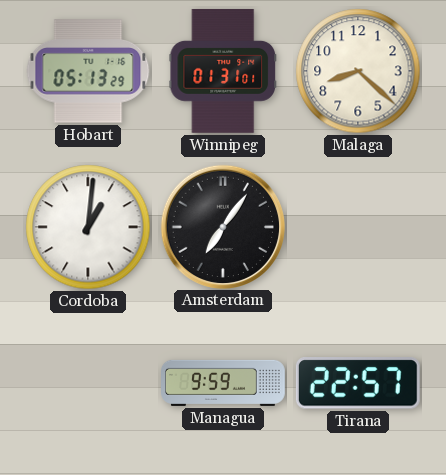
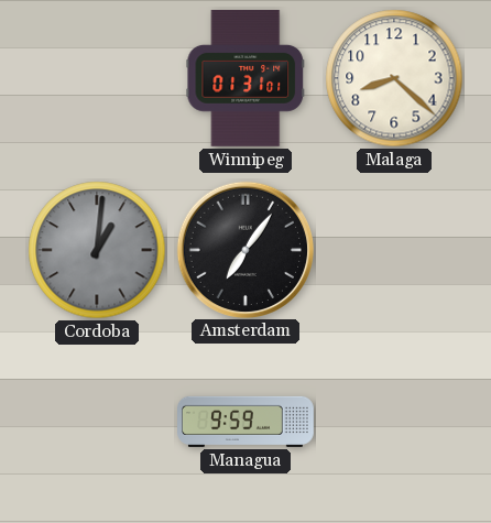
Hobart: 05:13 -> none (88, 71)
Cordoba dial: white -> grey (97, 250)
Tirana: 22:57 -> none (358, 383)
